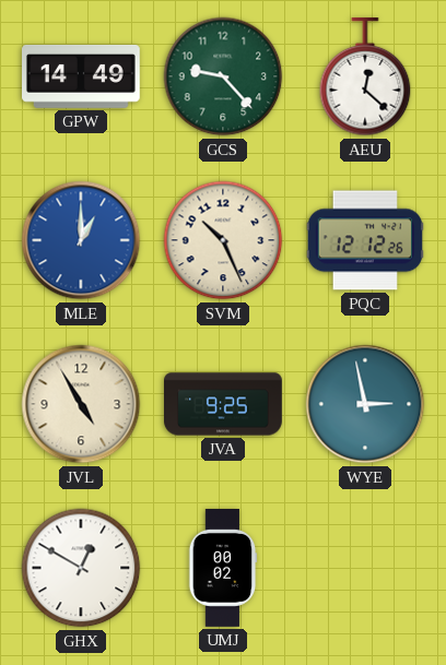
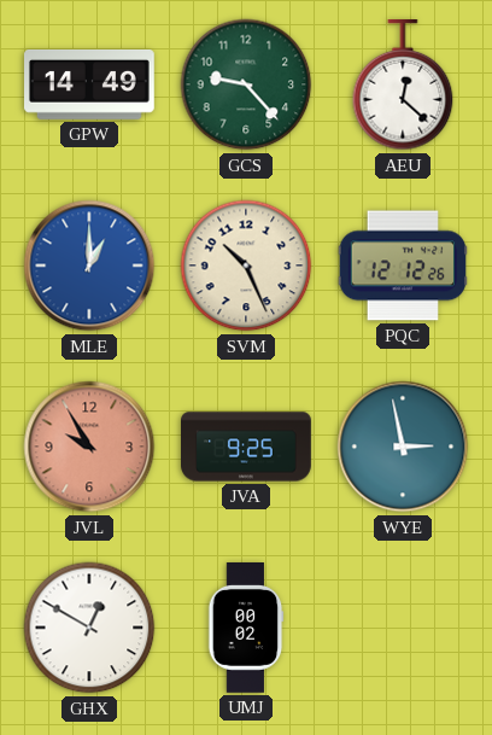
JVL: 4:55 -> 9:55 (89, 447)
JVL dial: cream -> salmon (89, 447)
